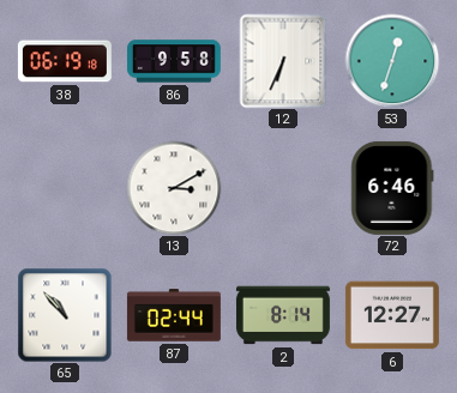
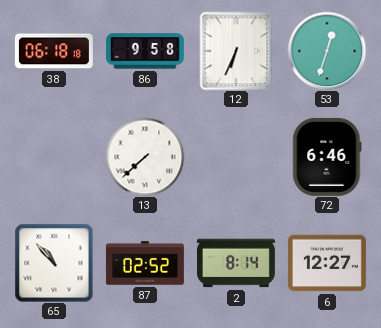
38: 06:19 -> 06:18 (54, 51)
13: 3:10 -> 7:38 (145, 157)
87: 02:44 -> 02:52 (145, 263)
